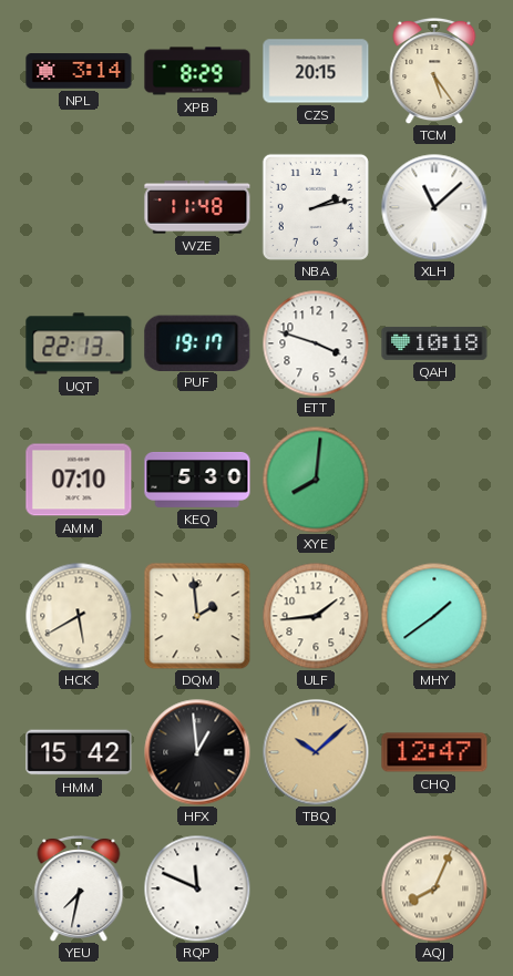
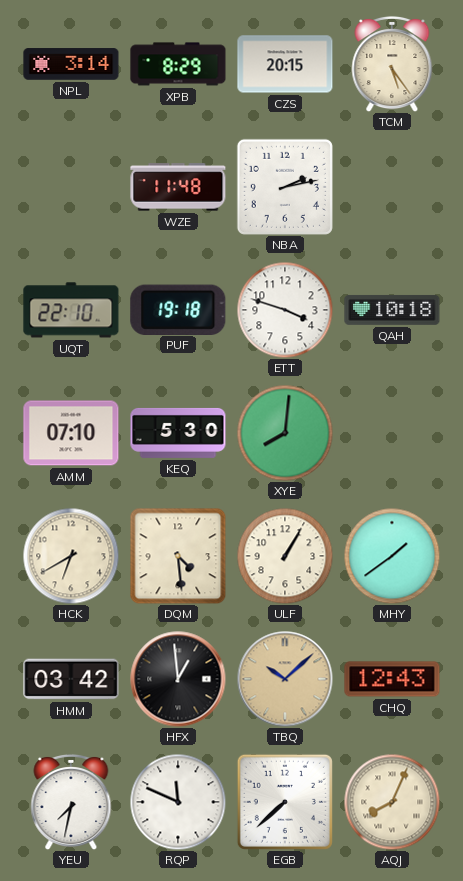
XLH: 11:08 -> none (434, 207)
UQT: 22:13 -> 22:10 (71, 310)
PUF: 19:17 -> 19:18 (178, 309)
HCK: 5:40 -> 6:40 (71, 556)
DQM: 1:59 -> 4:29 (178, 556)
ULF: 1:44 -> 1:05 (285, 556)
HMM: 15:42 -> 03:42 (71, 679)
CHQ: 12:47 -> 12:43 (392, 679)
EGB: none -> 7:38 (285, 802)
